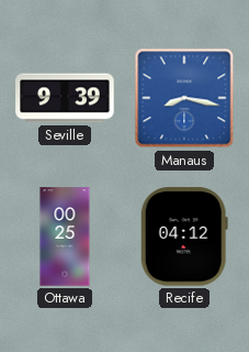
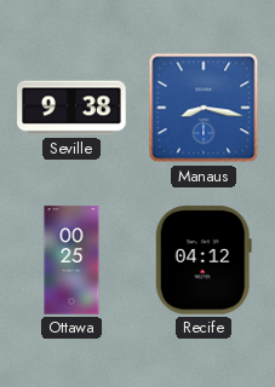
Seville: 9:39 -> 9:38 (71, 108)
